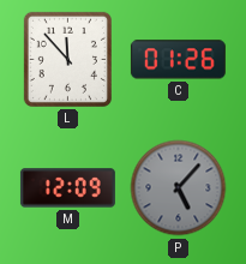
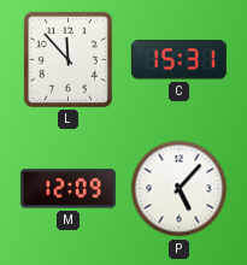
C: 01:26 -> 15:31 (178, 60)
P dial: grey -> white (180, 189)
